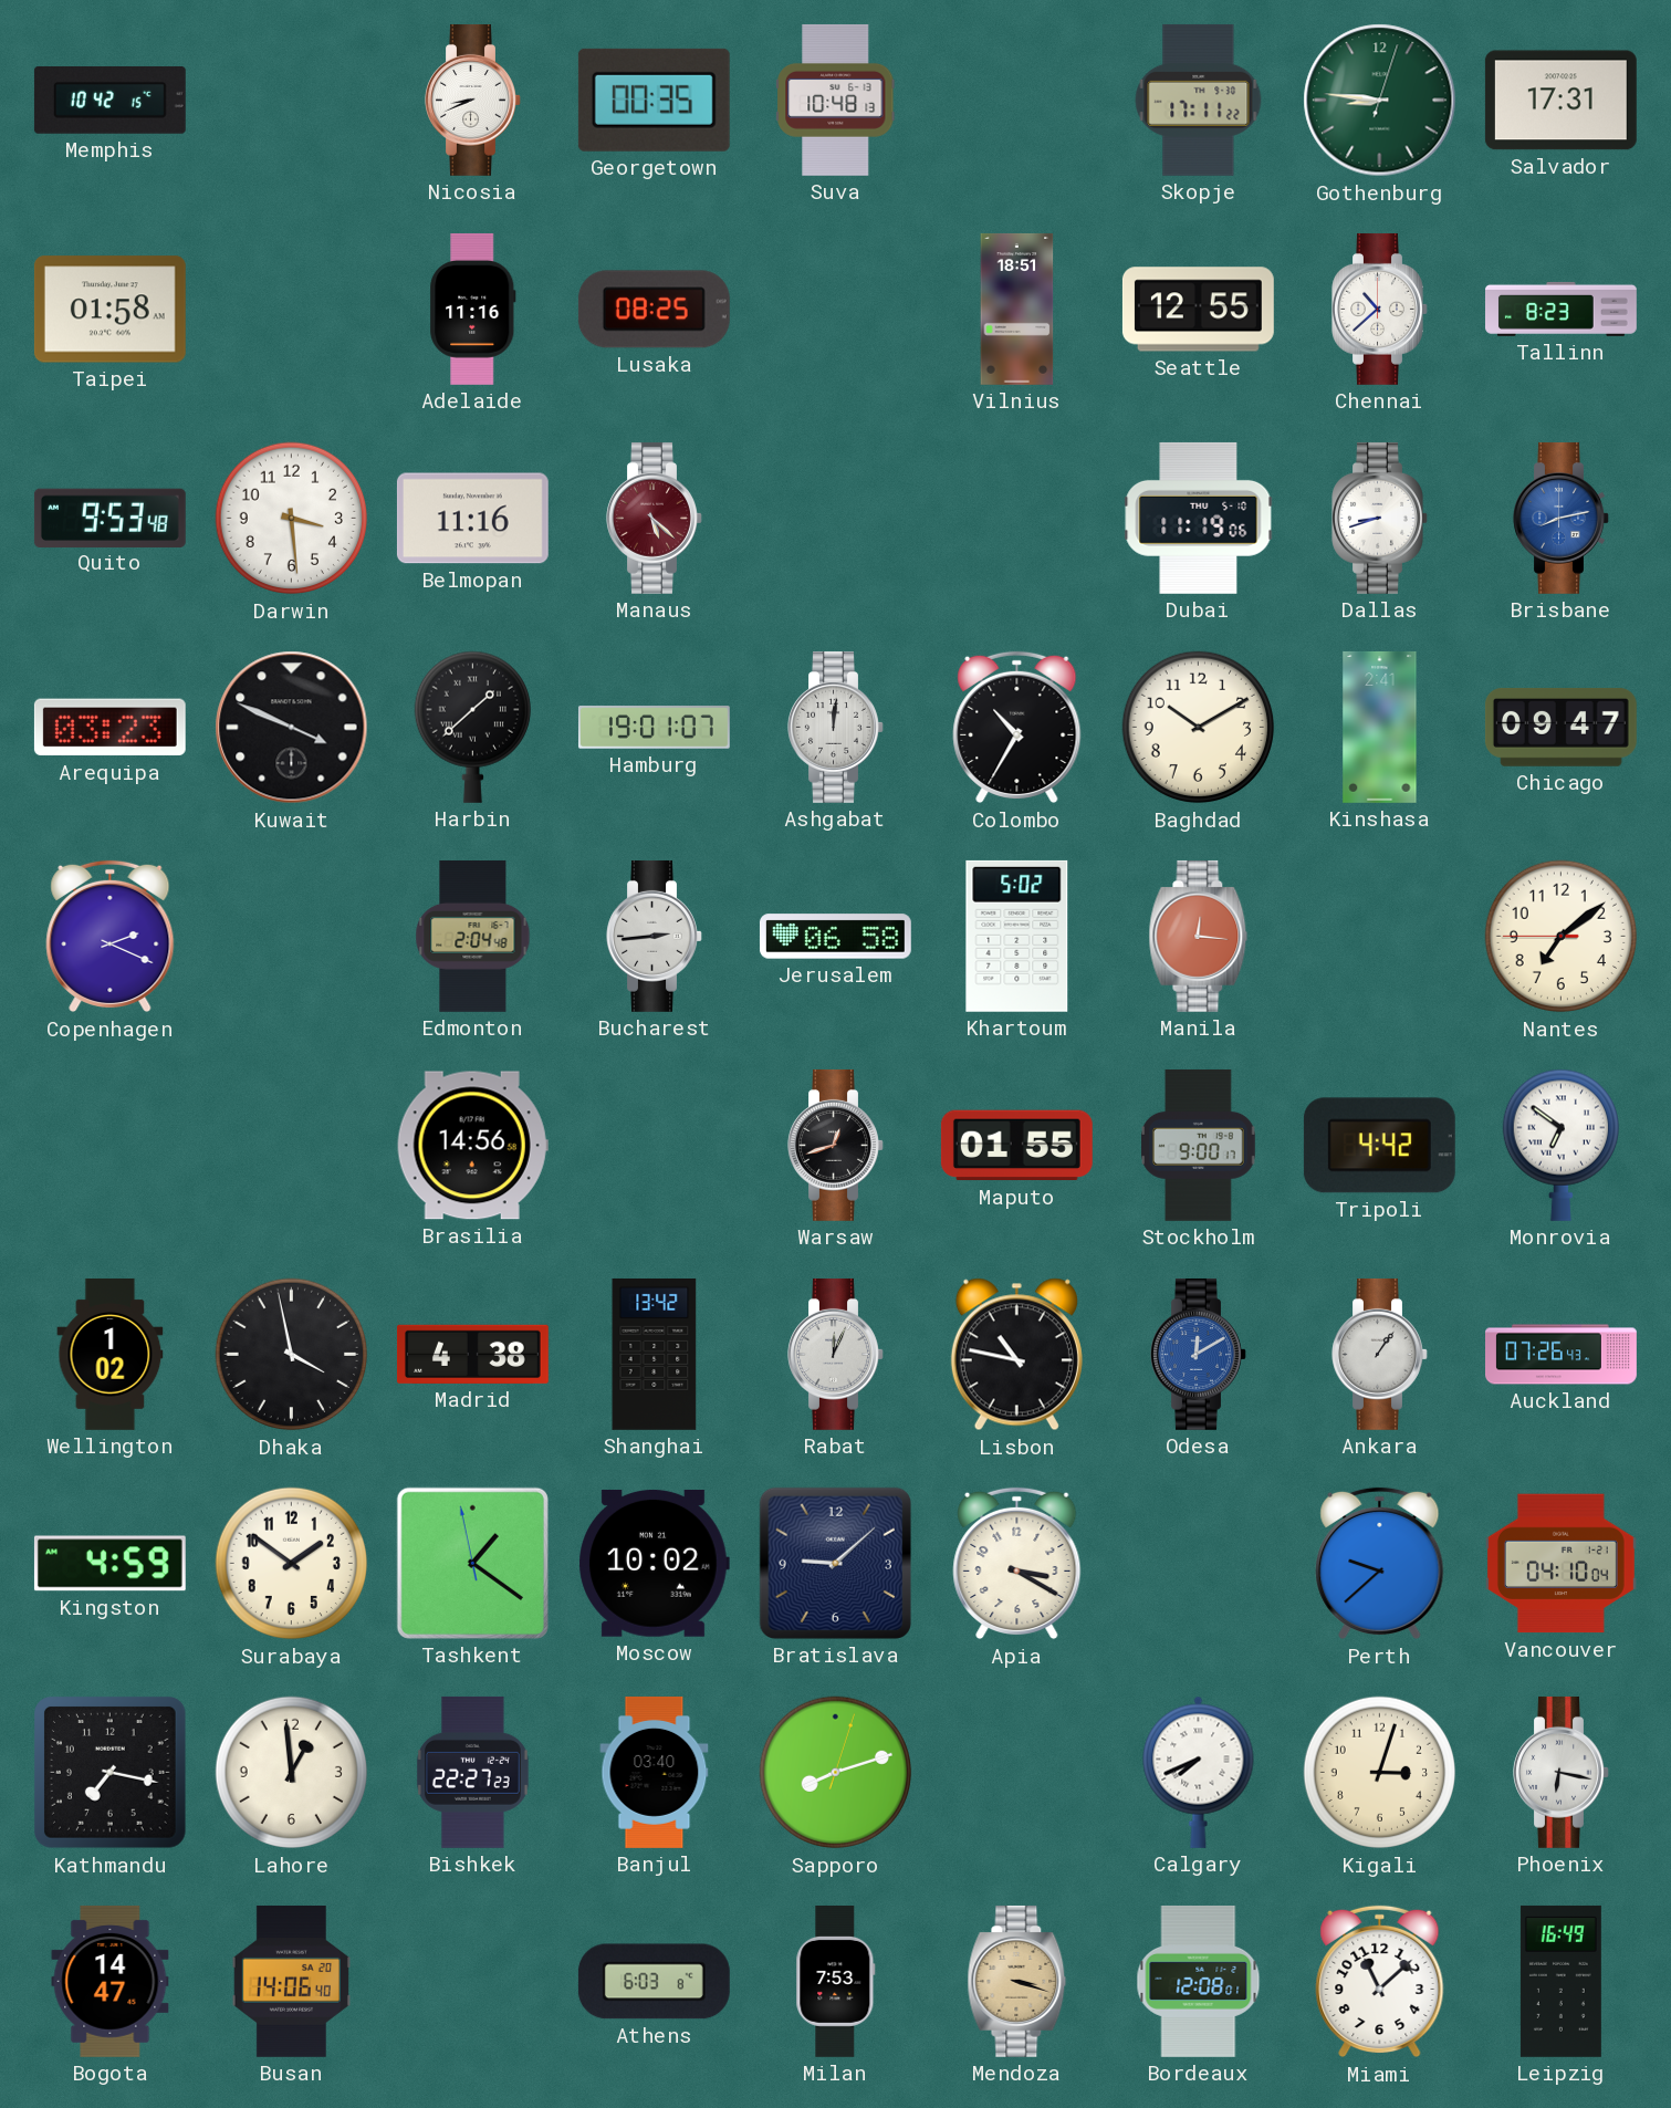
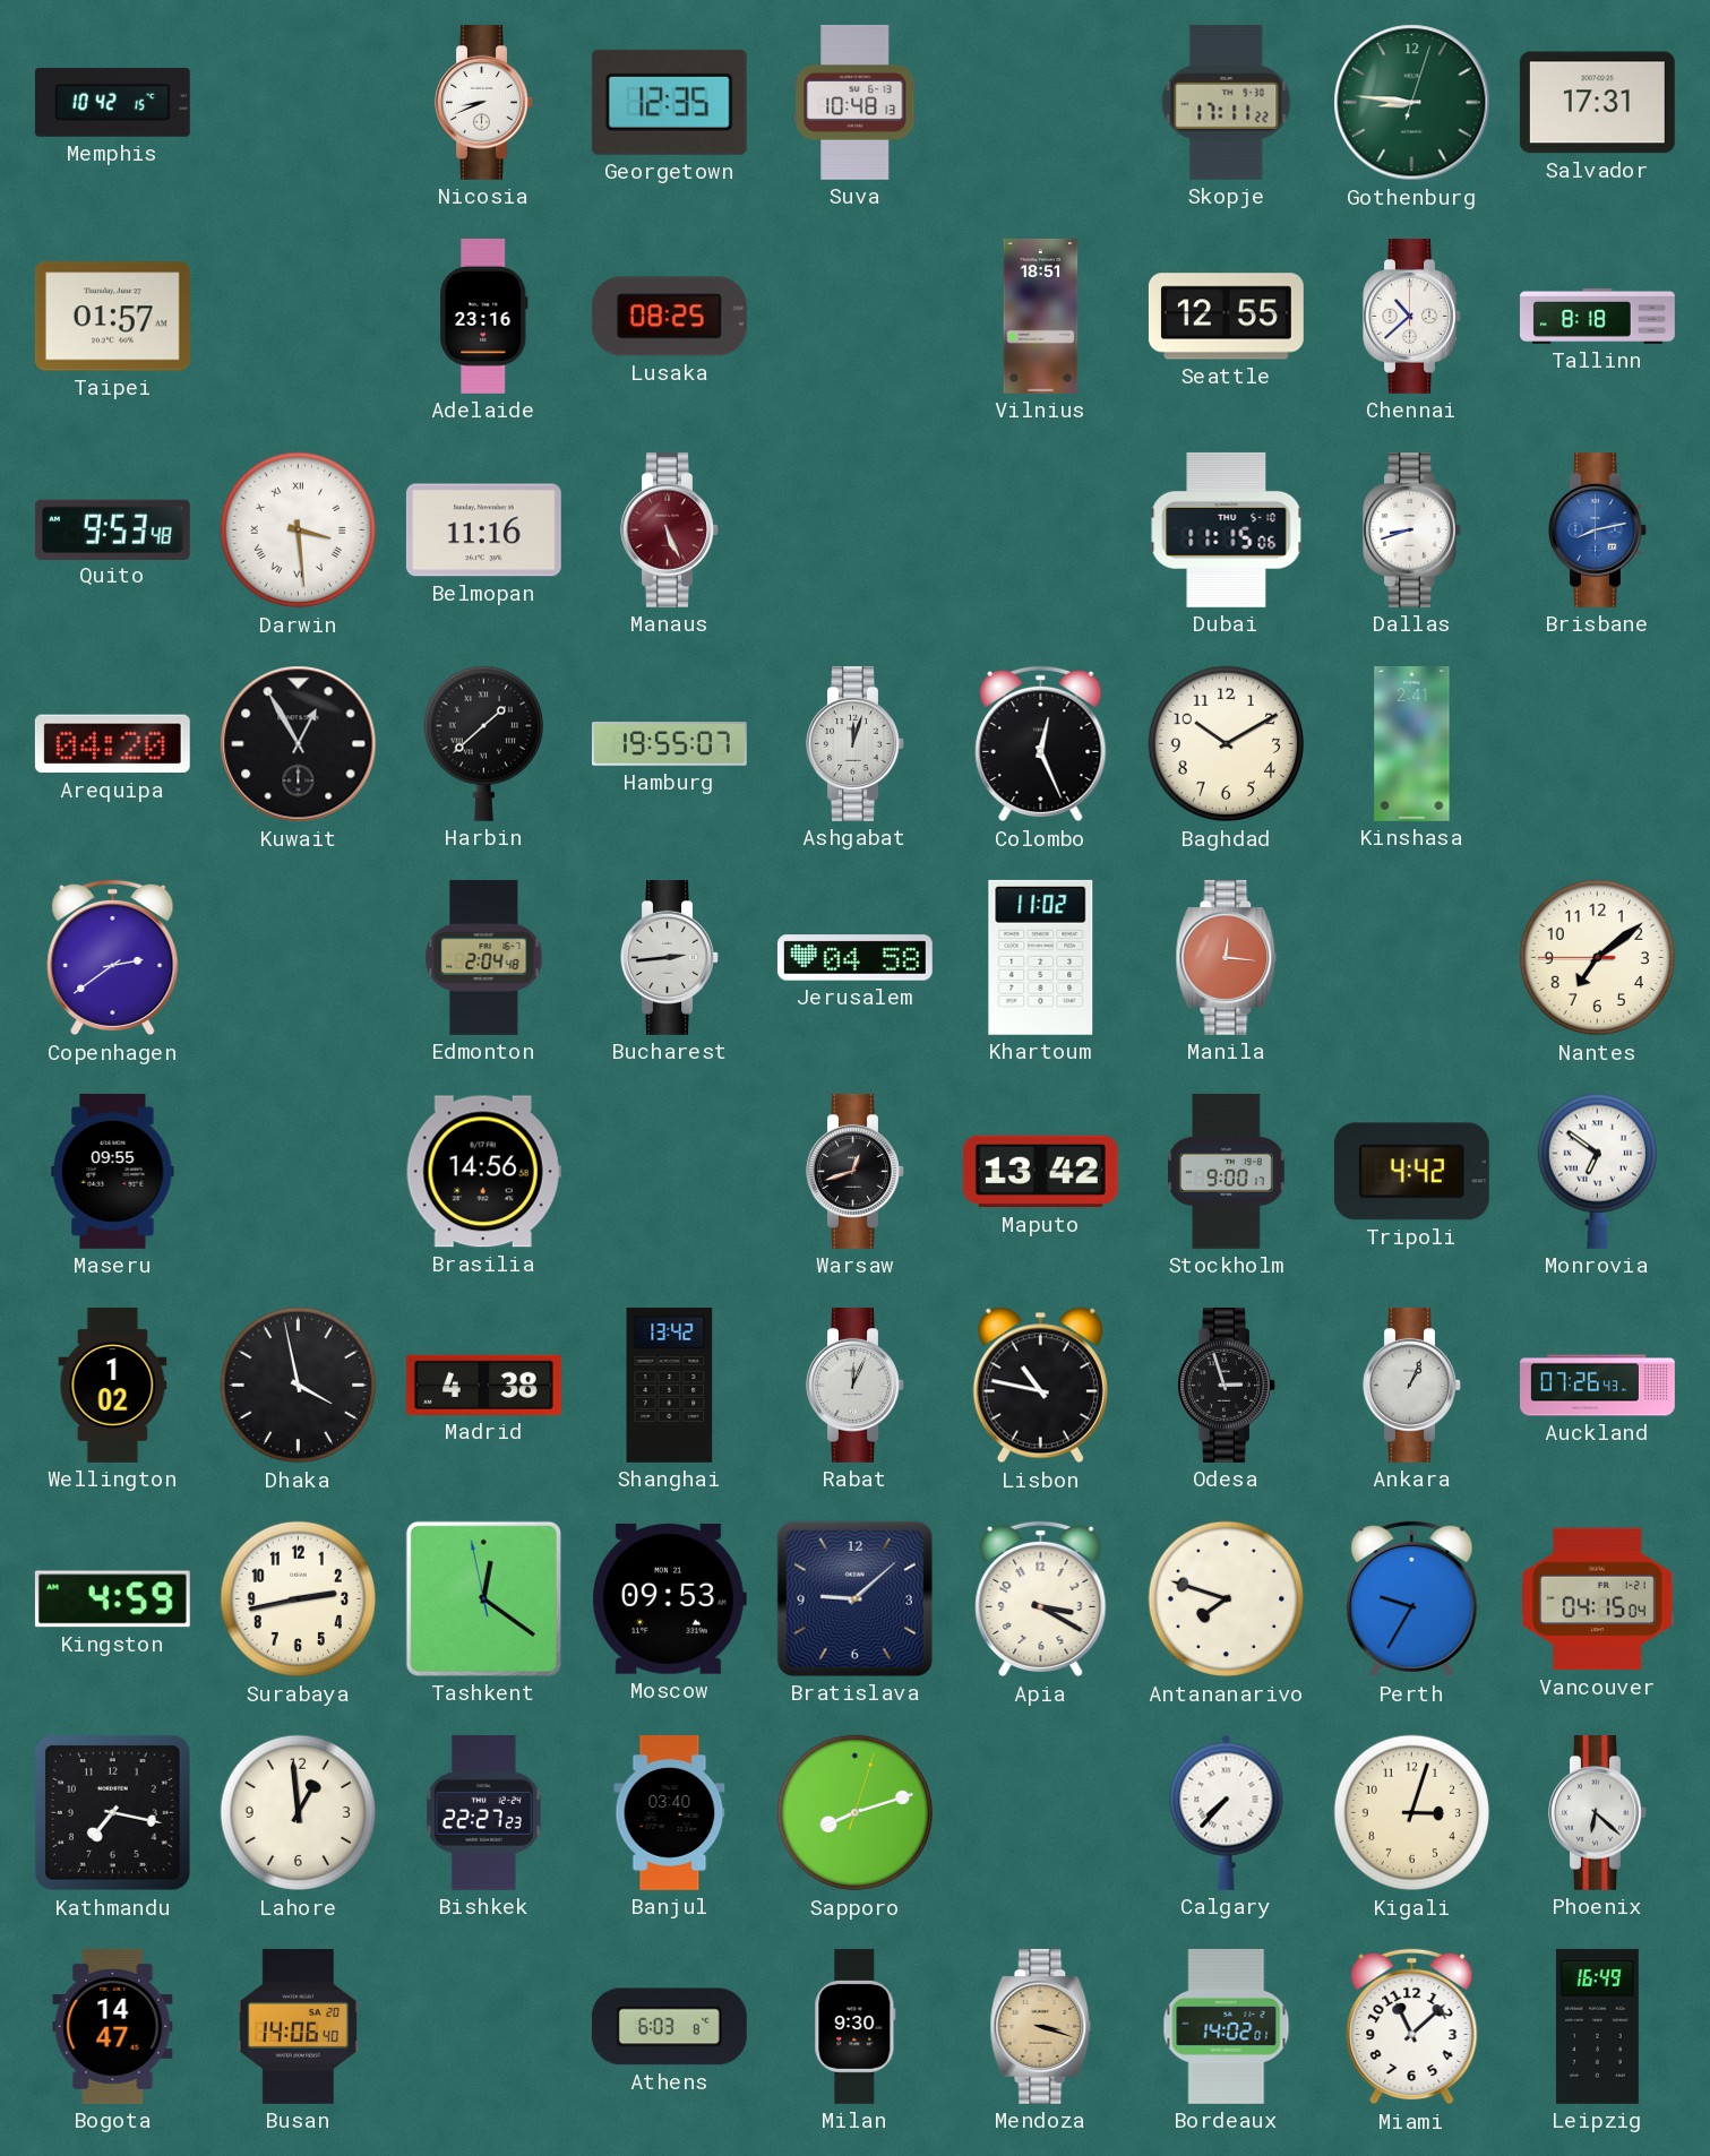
Georgetown: 00:35 -> 12:35 (669, 102)
Taipei: 01:58 -> 01:57 (112, 317)
Adelaide: 11:16 -> 23:16 (484, 316)
Tallinn: 8:23 -> 8:18 (1598, 316)
Darwin numerals: Arabic -> Roman (299, 531)
Manaus: 5:22 -> 5:26 (670, 529)
Dubai: 11:19 -> 11:15 (1227, 529)
Arequipa: 03:23 -> 04:20 (112, 744)
Kuwait: 3:49 -> 12:55 (299, 744)
Hamburg: 19:01 -> 19:55 (669, 744)
Ashgabat: 12:01 -> 12:03 (856, 743)
Colombo: 10:35 -> 12:26 (1041, 744)
Chicago: 09:47 -> none (1560, 727)
Copenhagen: 2:19 -> 2:39 (113, 958)
Jerusalem: 06:58 -> 04:58 (854, 958)
Khartoum: 5:02 -> 11:02 (1041, 957)
Maseru: none -> 09:55 (113, 1171)
Maputo: 01:55 -> 13:42 (1040, 1172)
Odesa: 12:10 -> 2:57 (1227, 1385)
Odesa dial: blue -> black (1227, 1385)
Ankara: 1:06 -> 1:04 (1412, 1385)
Surabaya: 1:51 -> 2:43 (299, 1599)
Tashkent: 1:20 -> 12:20 (483, 1598)
Moscow: 10:02 -> 09:53 (669, 1598)
Antananarivo: none -> 7:48 (1227, 1599)
Perth: 9:38 -> 9:35 (1412, 1599)
Vancouver: 04:10 -> 04:15 (1597, 1599)
Calgary: 7:41 -> 7:37 (1227, 1812)
Phoenix: 6:17 -> 6:22 (1598, 1812)
Milan: 7:53 -> 9:30 (856, 2026)
Bordeaux: 12:08 -> 14:02 (1227, 2026)
